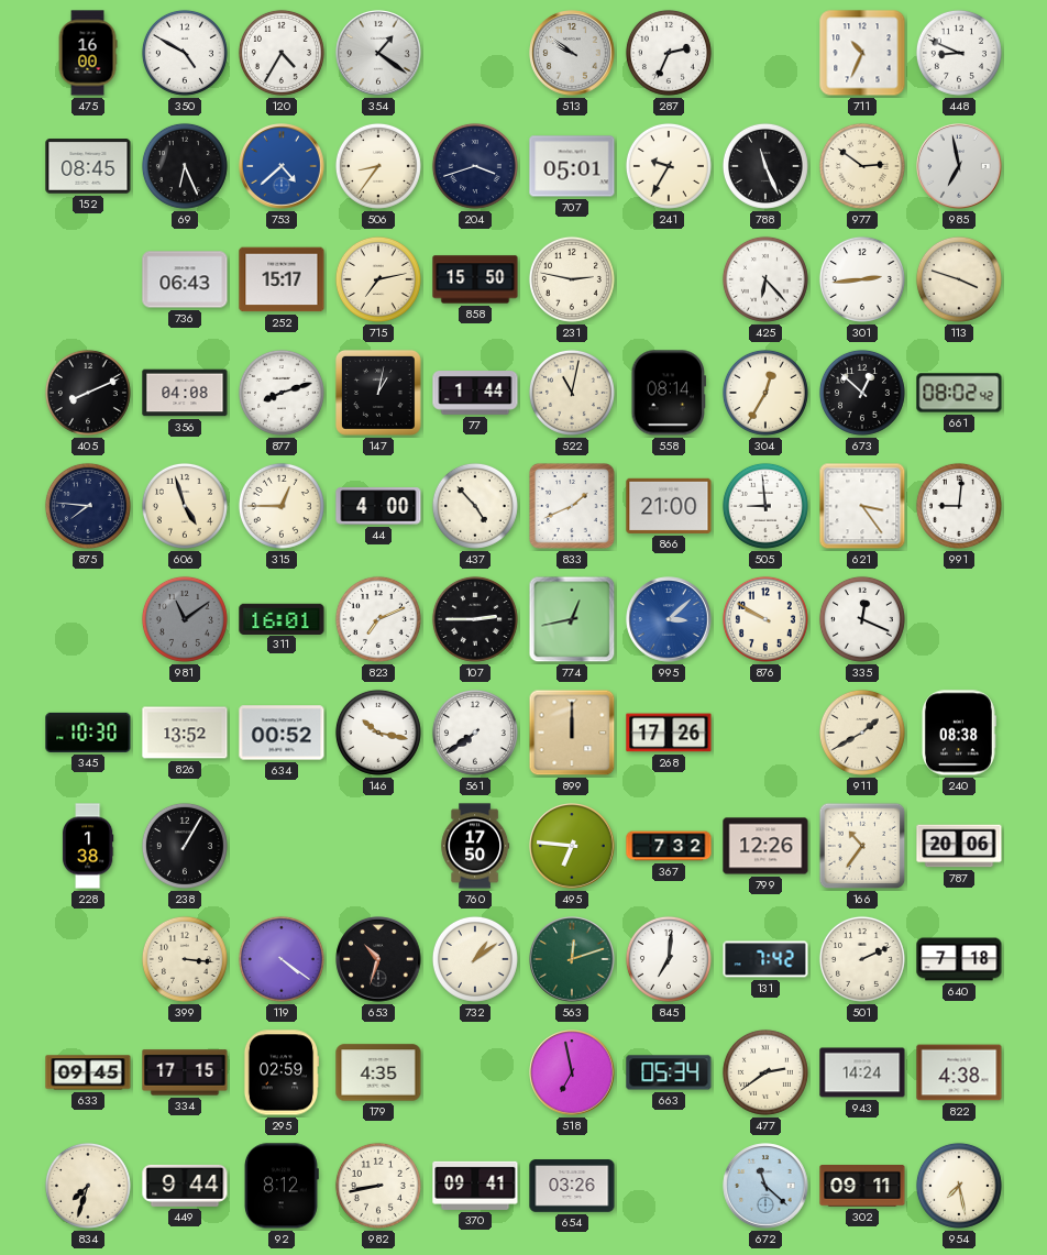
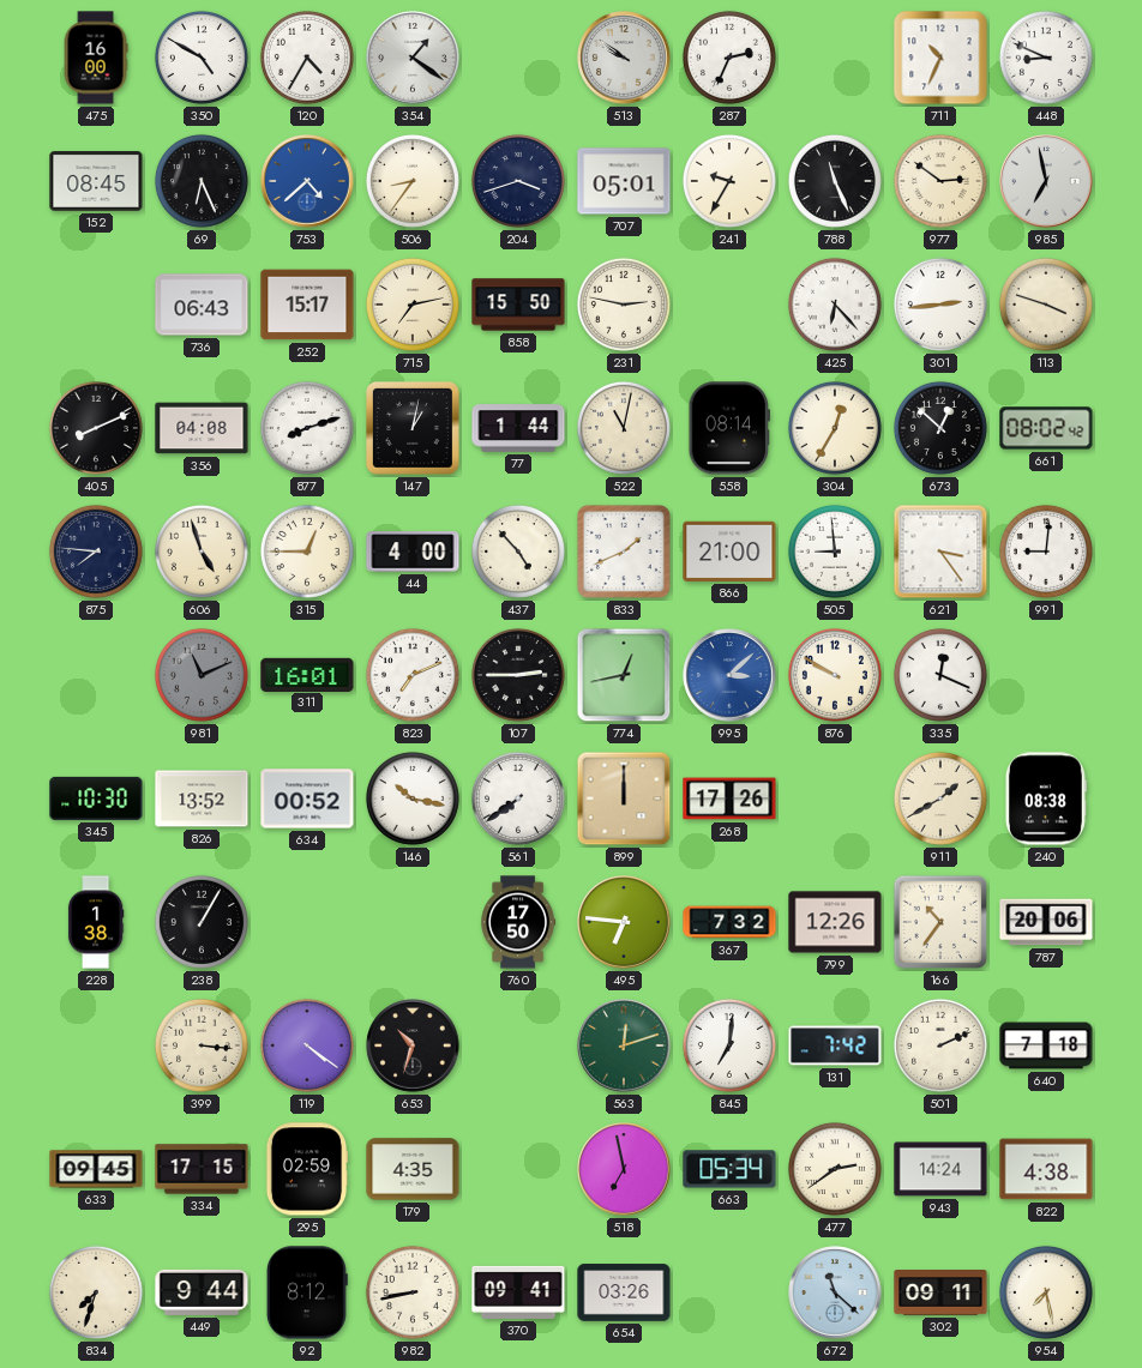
981: 11:09 -> 11:11 (202, 675)
732: 1:09 -> none (475, 959)
